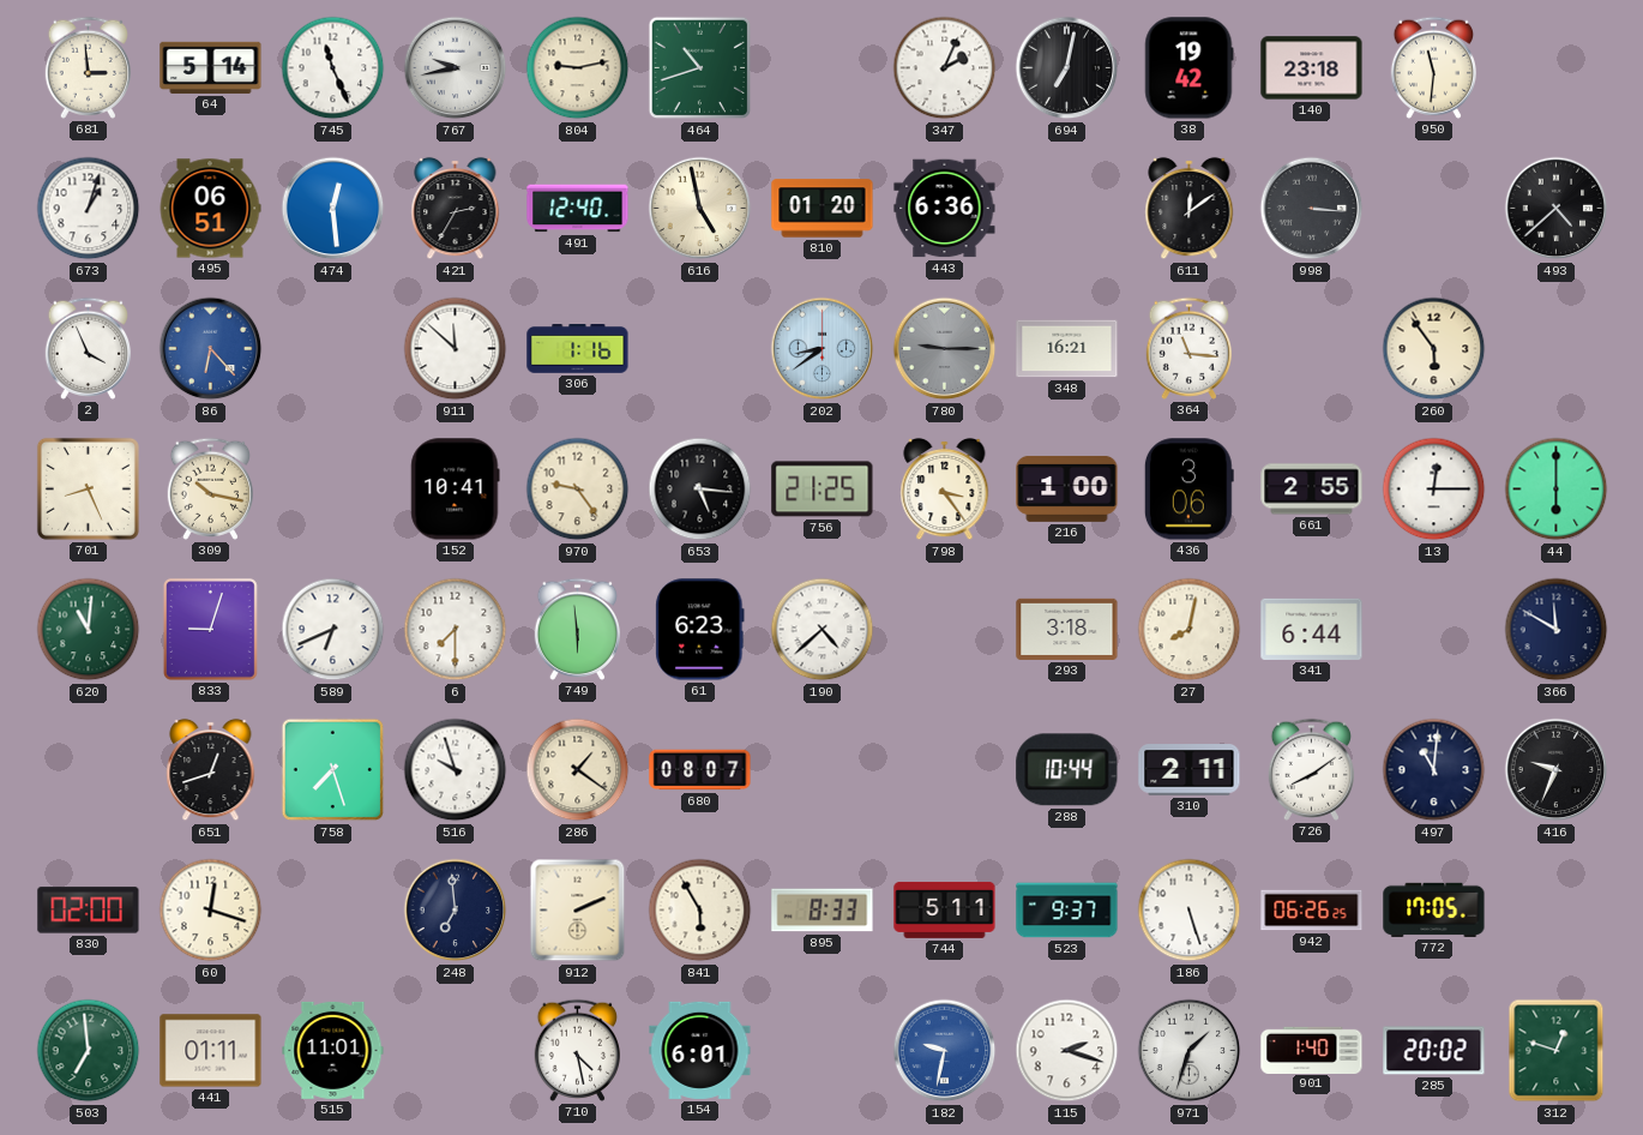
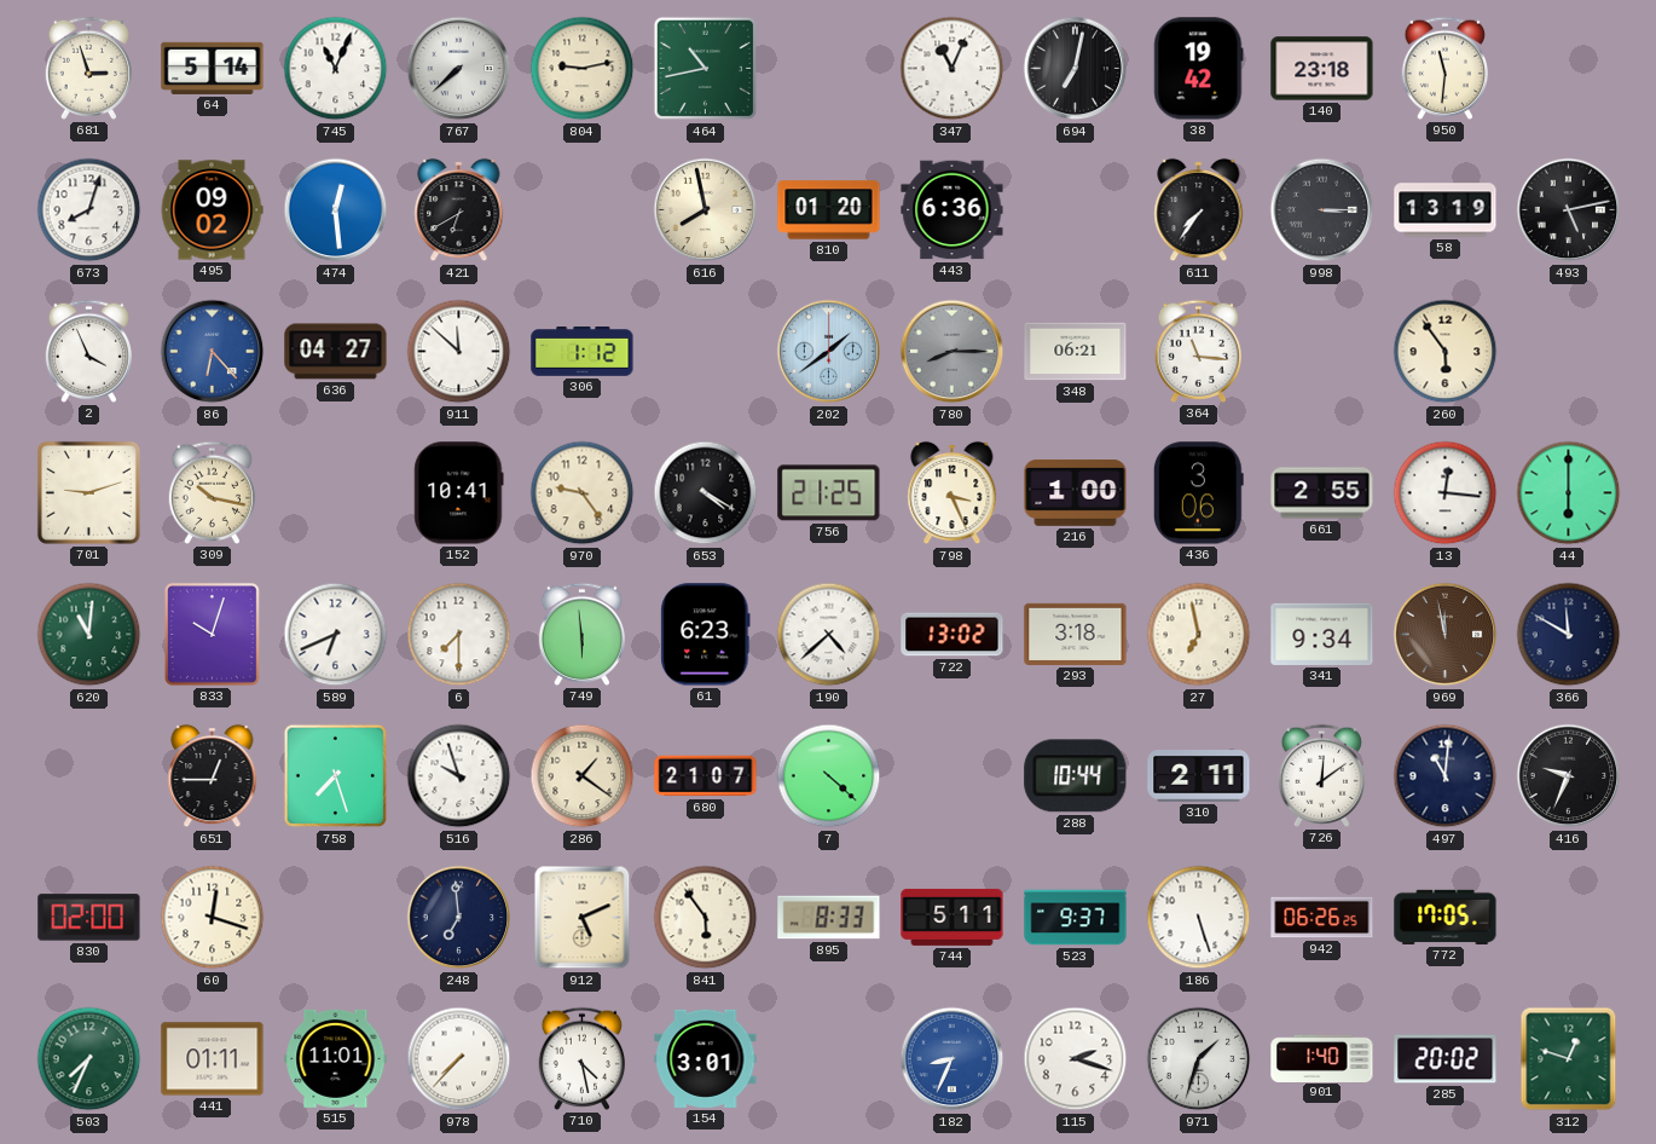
681: 2:59 -> 2:57 (88, 68)
745: 11:26 -> 11:04 (336, 69)
767: 9:43 -> 7:38 (459, 69)
464: 10:42 -> 10:43 (706, 69)
347: 2:04 -> 11:04 (953, 69)
673: 1:03 -> 8:03 (89, 210)
495: 06:51 -> 09:02 (212, 210)
421: 2:35 -> 6:40 (459, 210)
491: 12:40 -> none (578, 209)
616: 4:58 -> 7:58 (706, 210)
611: 12:09 -> 7:36 (1199, 210)
998: 3:16 -> 3:15 (1322, 210)
58: none -> 13:19 (1446, 210)
493: 4:38 -> 5:13 (1569, 210)
636: none -> 04:27 (336, 352)
306: 1:16 -> 1:12 (583, 352)
202: 8:39 -> 1:39 (829, 352)
780: 9:15 -> 8:15 (953, 352)
348: 16:21 -> 06:21 (1076, 352)
701: 8:26 -> 9:12 (88, 492)
653: 5:16 -> 4:20 (706, 493)
798: 3:24 -> 3:26 (953, 493)
13: 12:15 -> 12:16 (1446, 493)
833: 9:03 -> 10:03 (212, 634)
722: none -> 13:02 (953, 635)
27: 8:02 -> 6:58 (1199, 635)
341: 6:44 -> 9:34 (1322, 634)
969: none -> 11:58 (1446, 635)
651: 12:42 -> 12:45 (213, 776)
680: 08:07 -> 21:07 (706, 776)
7: none -> 4:22 (829, 776)
726: 8:09 -> 12:09 (1321, 775)
912: 2:11 -> 5:11 (583, 918)
841: 5:55 -> 5:54 (706, 918)
503: 6:59 -> 7:34 (89, 1059)
978: none -> 7:37 (459, 1059)
154: 6:01 -> 3:01 (706, 1058)
182: 9:32 -> 8:34 (953, 1059)
